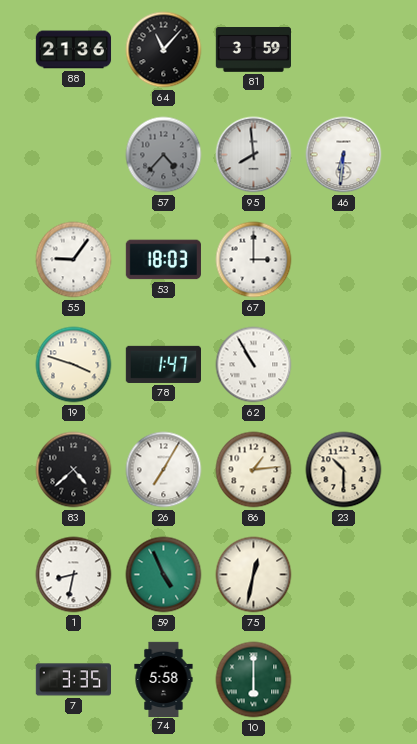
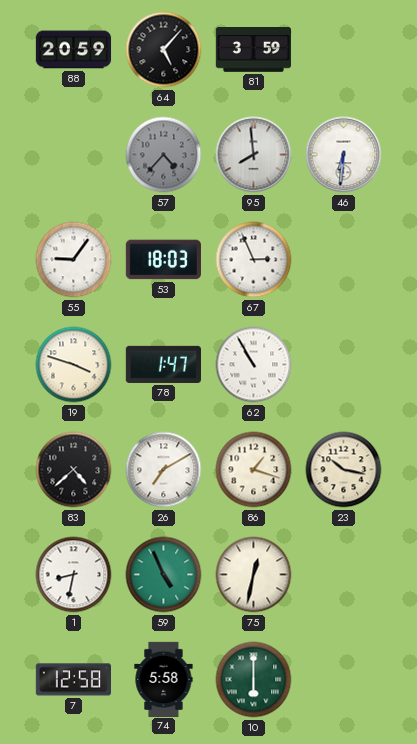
88: 21:36 -> 20:59 (74, 50)
64: 11:07 -> 5:07 (164, 50)
67: 3:00 -> 2:56 (254, 260)
26: 7:05 -> 7:10 (164, 470)
86: 1:14 -> 1:18 (254, 470)
23: 10:30 -> 10:17 (344, 470)
7: 3:35 -> 12:58 (73, 680)
